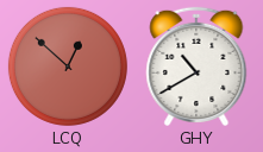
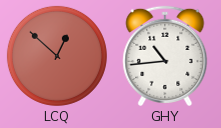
GHY: 10:40 -> 10:44 (165, 56)
